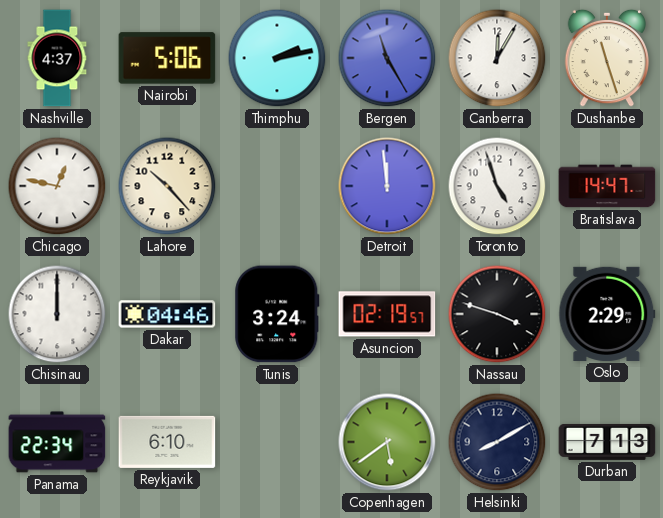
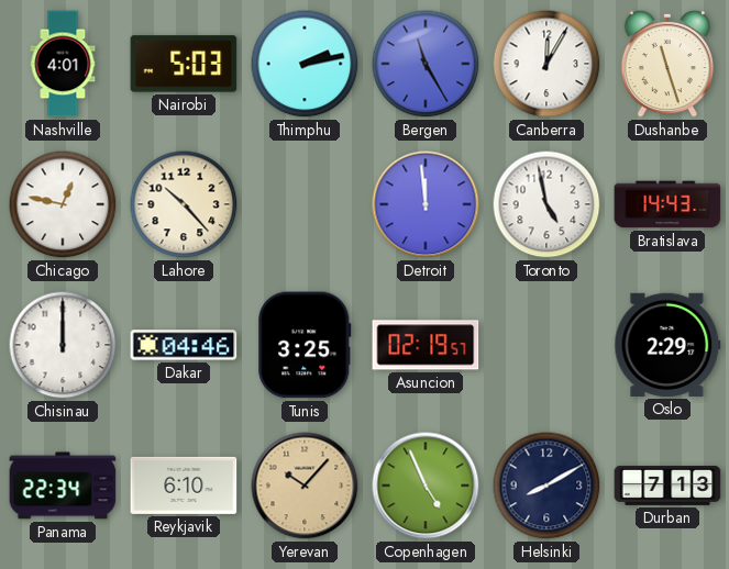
Nashville: 4:37 -> 4:01 (63, 64)
Nairobi: 5:06 -> 5:03 (184, 64)
Toronto: 4:57 -> 4:58 (546, 204)
Bratislava: 14:47 -> 14:43 (667, 204)
Tunis: 3:24 -> 3:25 (305, 345)
Nassau: 3:48 -> none (497, 314)
Yerevan: none -> 10:07 (305, 486)
Copenhagen: 5:39 -> 4:56 (426, 486)
